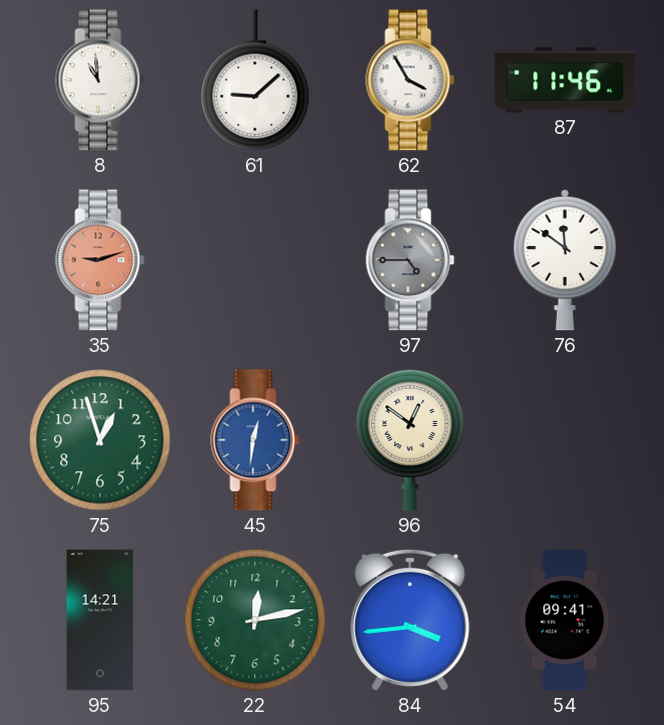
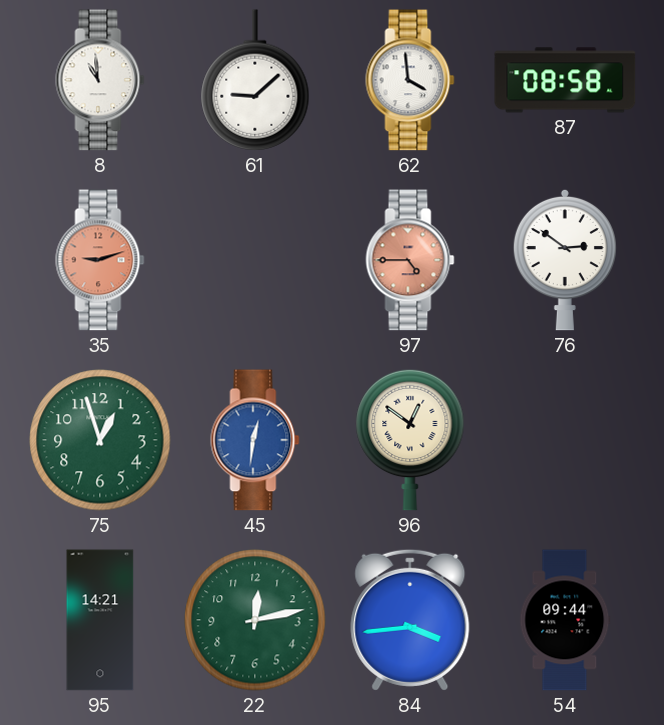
62: 3:55 -> 3:59 (410, 80)
87: 11:46 -> 08:58 (565, 80)
97 dial: grey -> salmon (410, 260)
76: 11:51 -> 2:51 (565, 260)
54: 09:41 -> 09:44 (565, 620)
